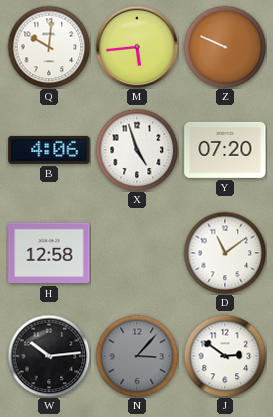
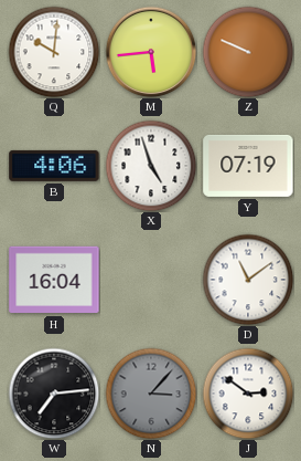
Y: 07:20 -> 07:19 (248, 166)
H: 12:58 -> 16:04 (54, 280)
W: 10:14 -> 7:14 (54, 394)
